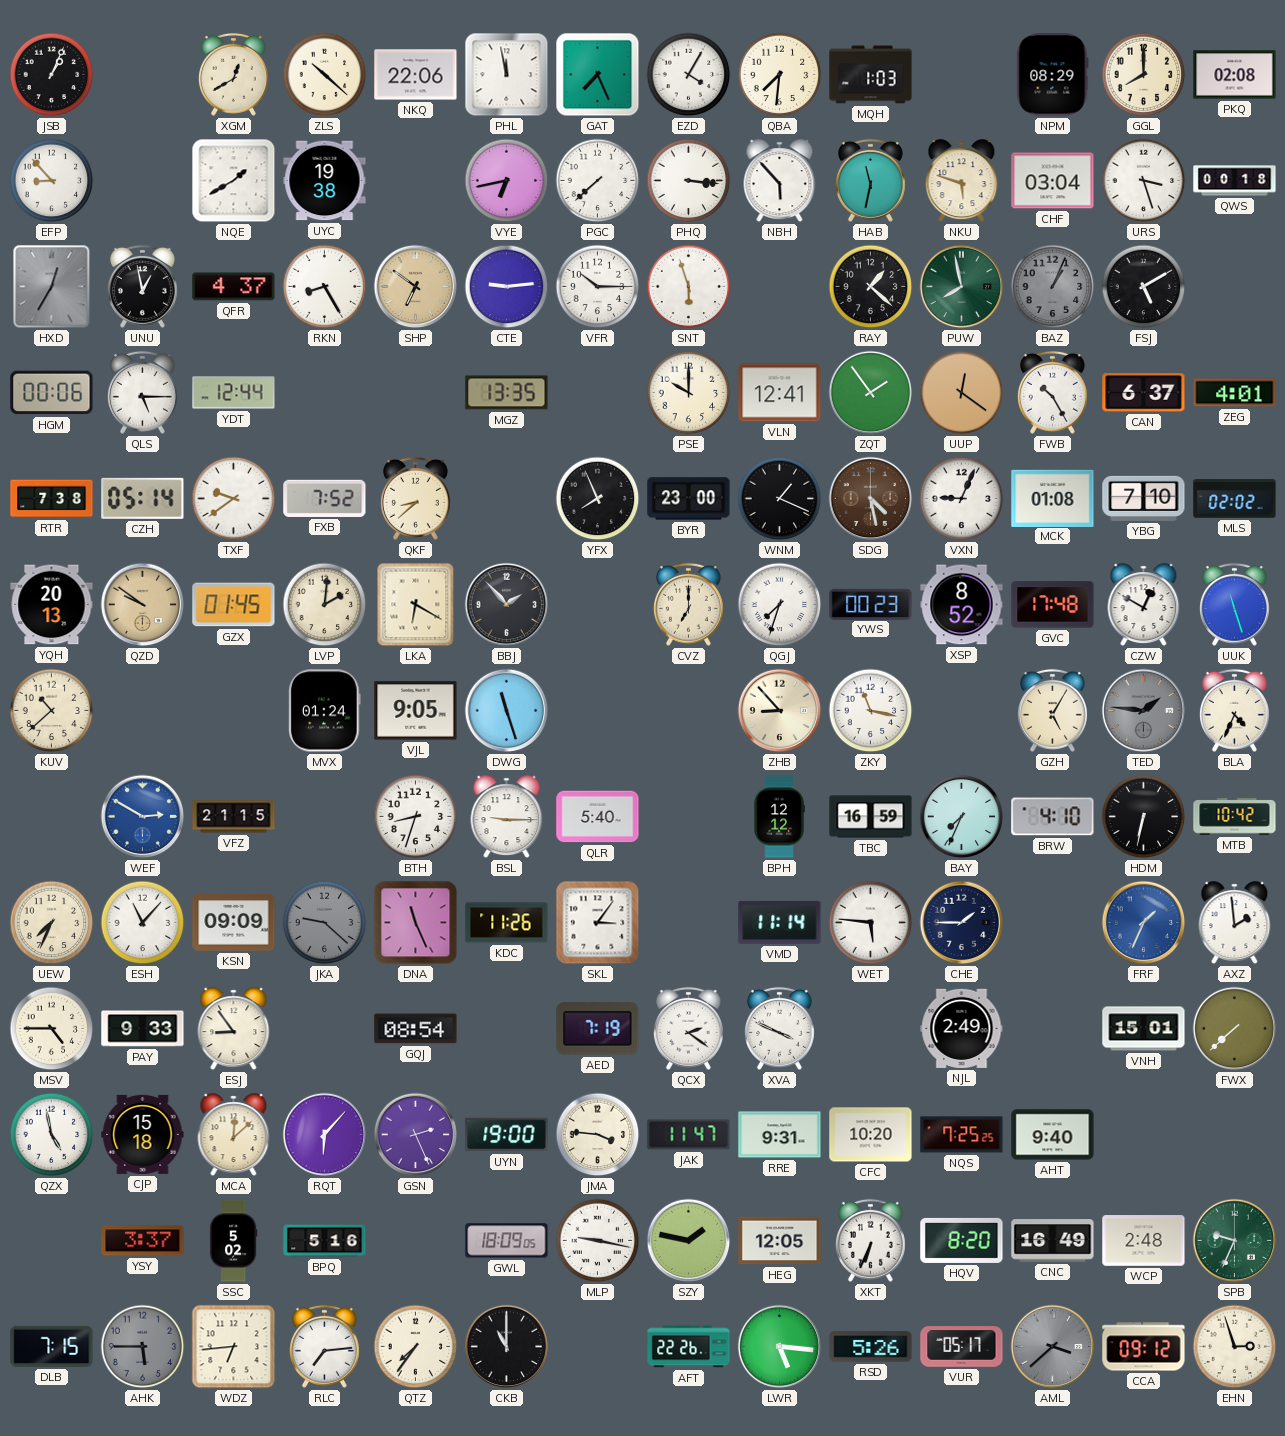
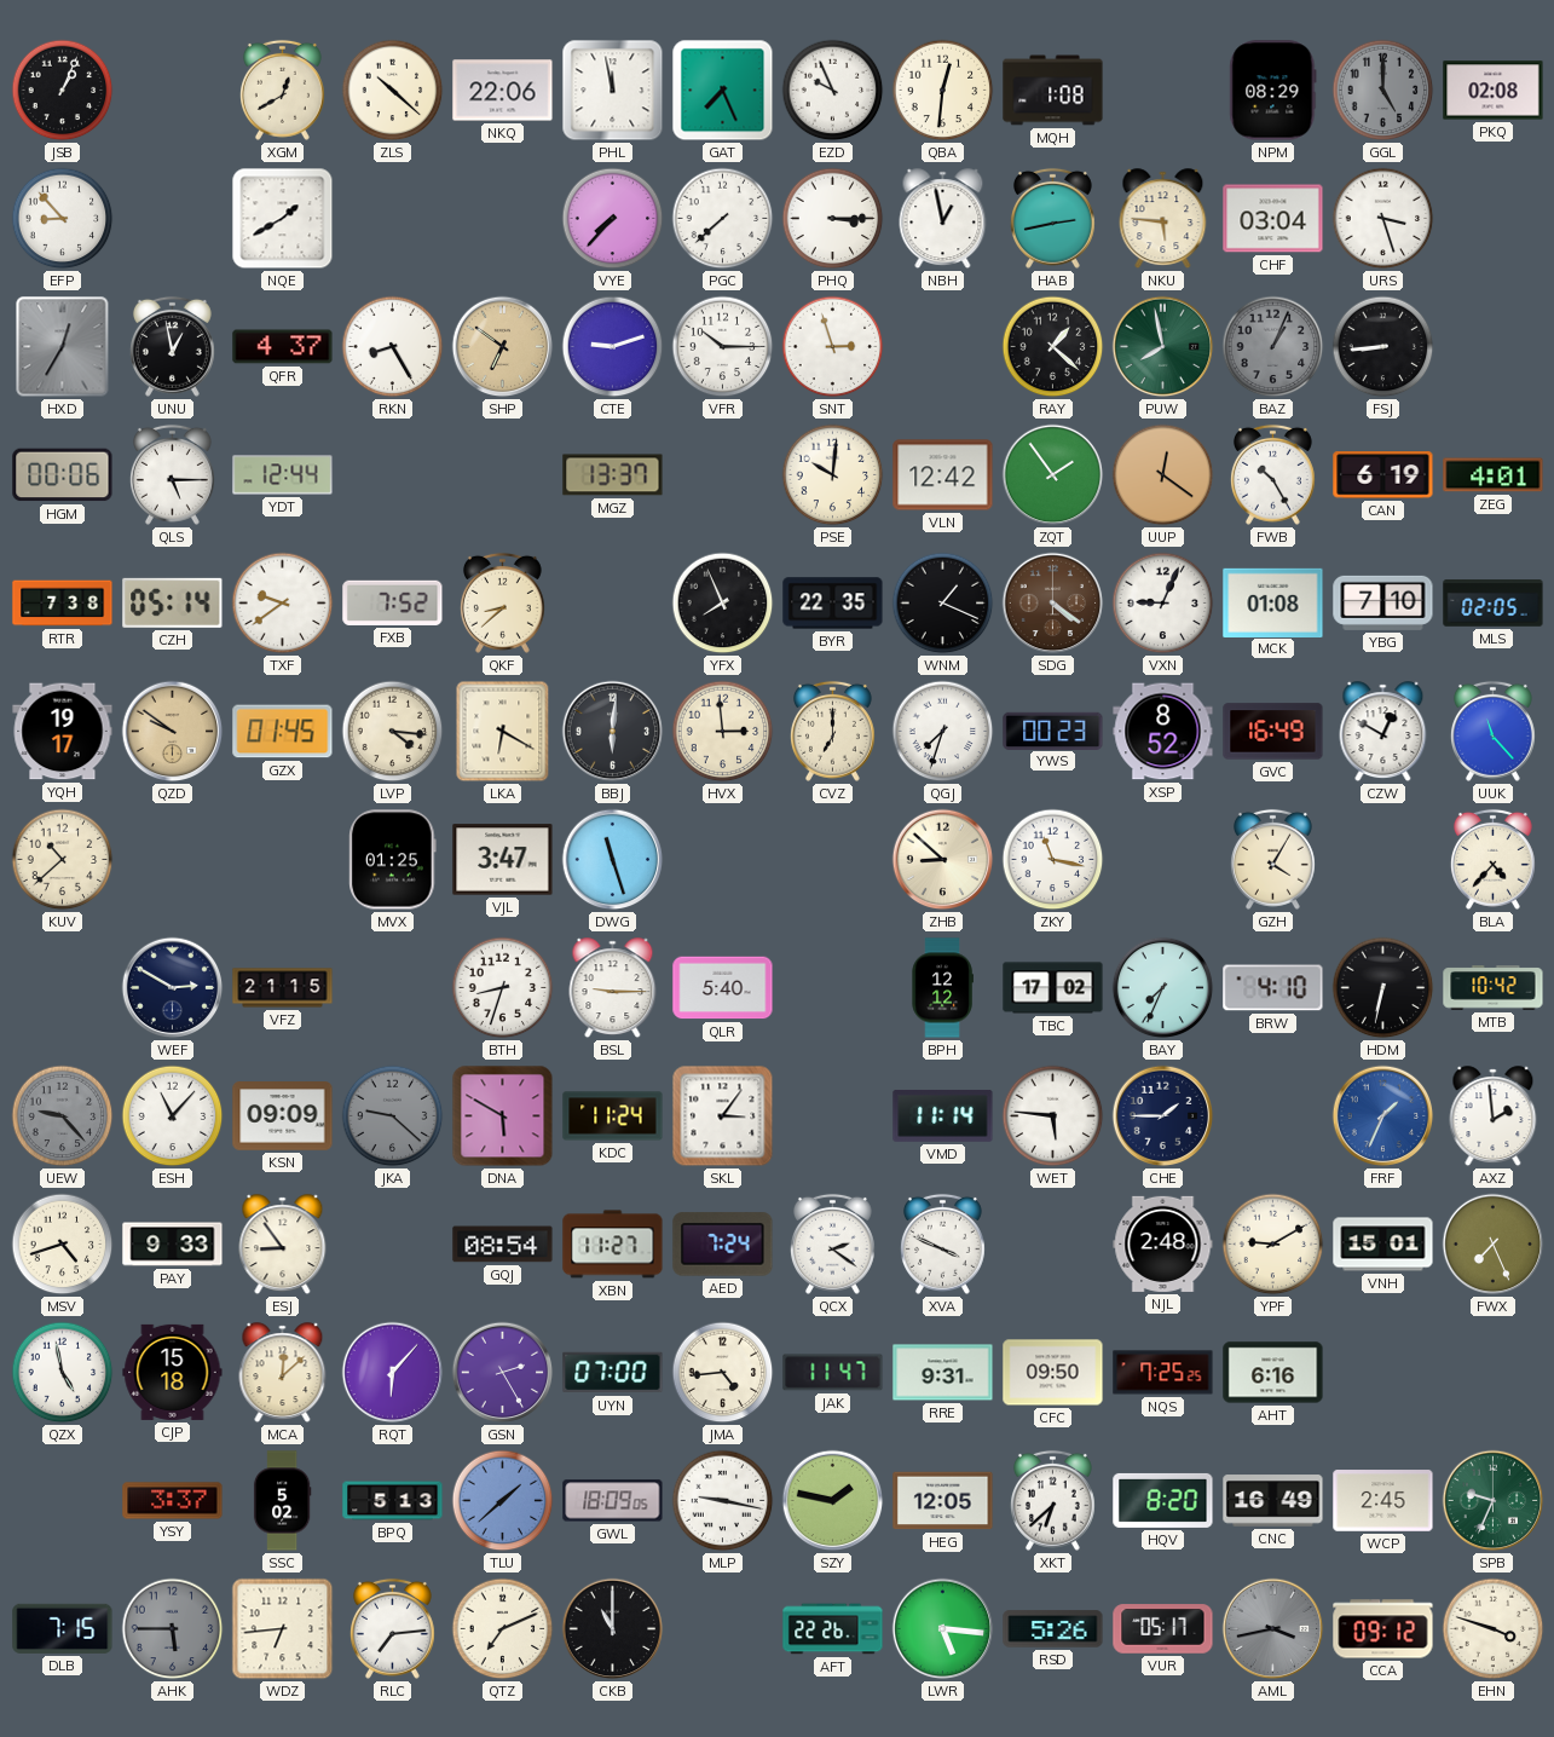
EZD: 4:05 -> 9:56 (833, 91)
QBA: 7:31 -> 12:31 (943, 91)
MQH: 1:03 -> 1:08 (1053, 91)
GGL: 8:00 -> 5:00 (1383, 91)
GGL dial: cream -> grey (1383, 91)
UYC: 19:38 -> none (325, 181)
VYE: 6:43 -> 7:37 (613, 219)
PHQ: 3:16 -> 3:15 (833, 219)
NBH: 5:53 -> 12:58 (943, 219)
HAB: 11:32 -> 2:43 (1052, 218)
NKU: 5:48 -> 5:46 (1163, 219)
QWS: 00:18 -> none (1235, 181)
CTE: 9:14 -> 9:12 (613, 347)
SNT: 5:57 -> 2:57 (833, 347)
FSJ: 5:10 -> 8:44 (1383, 347)
MGZ: 13:35 -> 13:37 (613, 475)
PSE: 10:00 -> 10:01 (833, 475)
VLN: 12:41 -> 12:42 (943, 475)
CAN: 6:37 -> 6:19 (1383, 475)
BYR: 23:00 -> 22:35 (833, 604)
SDG: 4:28 -> 4:21 (1053, 604)
MLS: 02:02 -> 02:05 (1494, 604)
YQH: 20:13 -> 19:17 (63, 732)
LVP: 2:01 -> 4:16 (393, 732)
BBJ: 1:53 -> 6:01 (613, 732)
HVX: none -> 2:59 (723, 732)
GVC: 17:48 -> 16:49 (1273, 732)
UUK: 11:27 -> 11:23 (1492, 731)
MVX: 01:24 -> 01:25 (393, 860)
VJL: 9:05 -> 3:47 (503, 860)
ZHB: 8:53 -> 8:52 (943, 860)
GZH: 5:05 -> 4:05 (1272, 859)
TED: 1:46 -> none (1144, 711)
BLA: 4:34 -> 4:37 (1492, 859)
WEF dial: blue -> navy (173, 988)
TBC: 16:59 -> 17:02 (1053, 988)
UEW: 7:34 -> 9:23 (63, 1116)
UEW dial: cream -> grey (63, 1116)
DNA: 11:26 -> 5:50 (503, 1116)
KDC: 11:26 -> 11:24 (613, 1116)
MSV: 4:45 -> 4:42 (63, 1245)
XBN: none -> 11:27 (613, 1245)
AED: 7:19 -> 7:24 (723, 1245)
NJL: 2:49 -> 2:48 (1163, 1243)
YPF: none -> 9:10 (1273, 1245)
FWX: 7:38 -> 7:26 (1494, 1245)
GSN: 2:26 -> 2:25 (503, 1373)
UYN: 19:00 -> 07:00 (613, 1373)
JMA: 3:46 -> 4:44 (723, 1373)
CFC: 10:20 -> 09:50 (1053, 1373)
AHT: 9:40 -> 6:16 (1273, 1373)
BPQ: 5:16 -> 5:13 (393, 1501)
TLU: none -> 1:38 (503, 1501)
XKT: 6:34 -> 6:38 (1052, 1500)
WCP: 2:48 -> 2:45 (1383, 1501)
QTZ: 7:36 -> 7:11 (503, 1629)
AML: 3:38 -> 3:43 (1273, 1629)
EHN: 2:57 -> 3:48 (1494, 1629)
